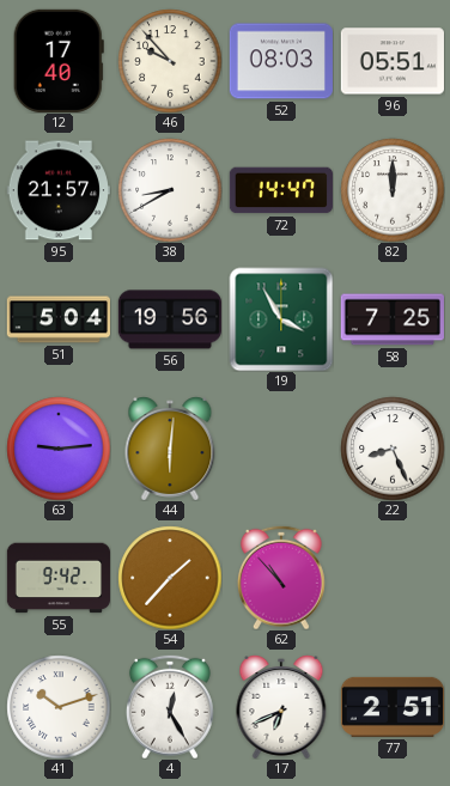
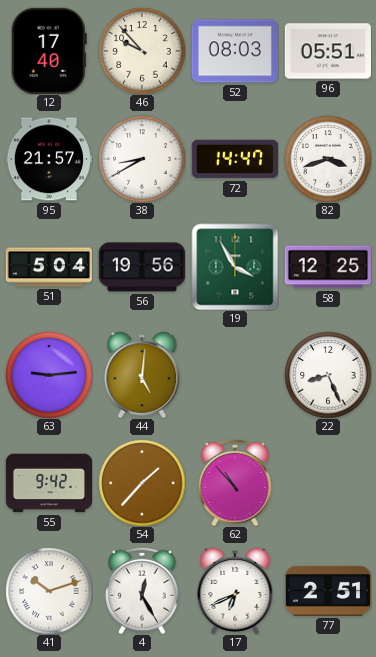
82: 12:00 -> 3:42 (328, 159)
58: 7:25 -> 12:25 (328, 267)
44: 6:01 -> 5:01 (142, 375)
